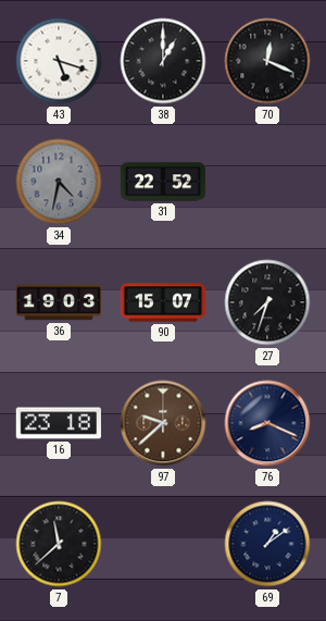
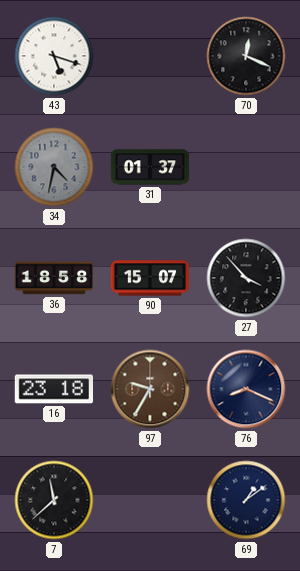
38: 1:00 -> none (163, 61)
31: 22:52 -> 01:37 (150, 167)
36: 19:03 -> 18:58 (54, 278)
27: 7:33 -> 3:53 (246, 278)
97: 9:38 -> 9:35 (150, 389)
